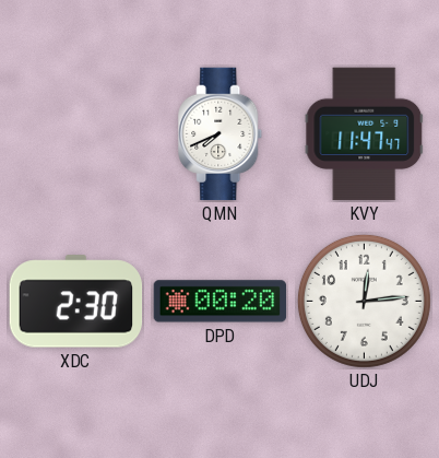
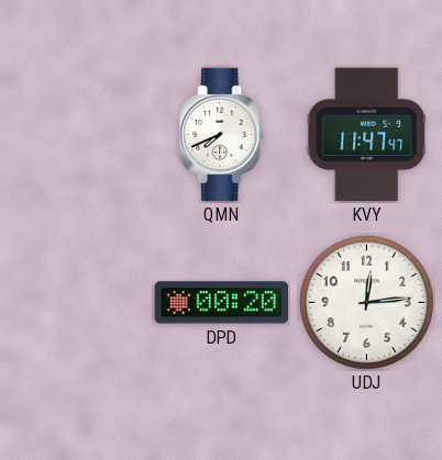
XDC: 2:30 -> none (76, 302)
